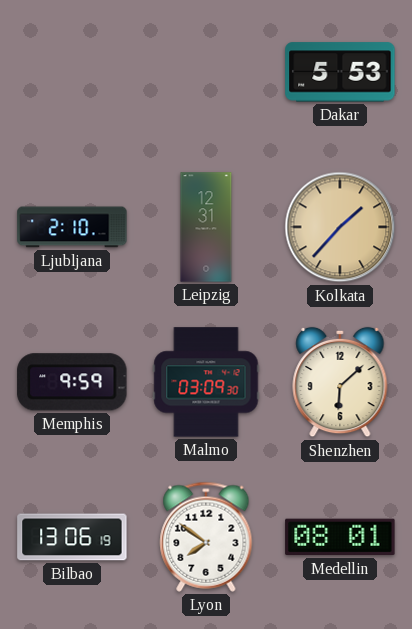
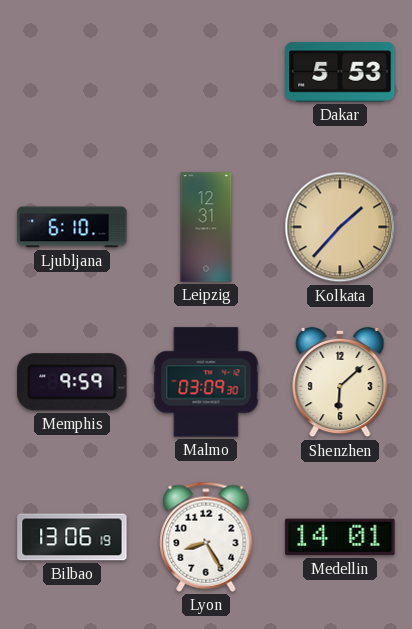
Ljubljana: 2:10 -> 6:10 (72, 227)
Lyon: 7:51 -> 8:25 (206, 537)
Medellin: 08:01 -> 14:01 (340, 537)
